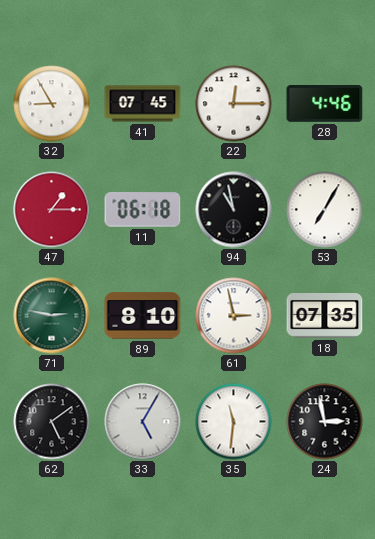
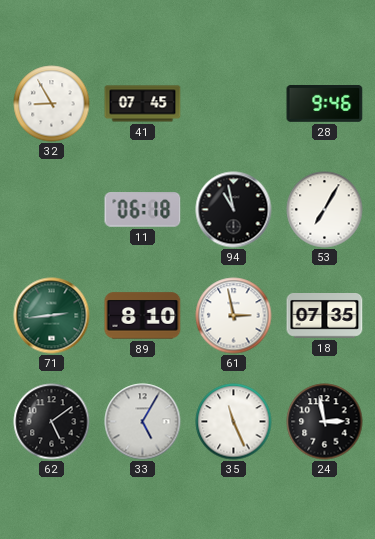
22: 12:15 -> none (234, 104)
28: 4:46 -> 9:46 (325, 104)
47: 1:15 -> none (52, 210)
71: 2:47 -> 2:44 (52, 316)
35: 11:31 -> 11:26 (234, 422)
